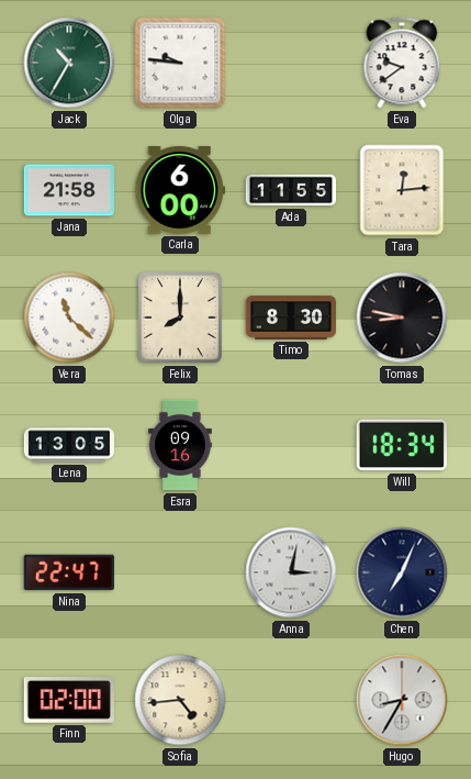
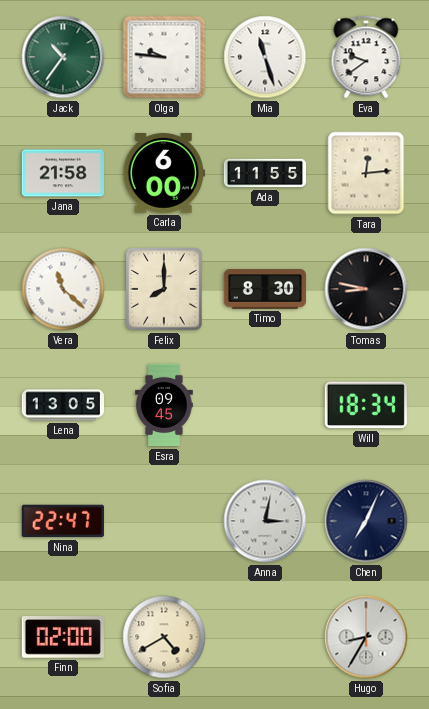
Jack: 10:35 -> 10:36 (63, 57)
Mia: none -> 11:27 (265, 57)
Esra: 09:16 -> 09:45 (164, 405)
Sofia: 4:44 -> 4:40 (164, 637)
